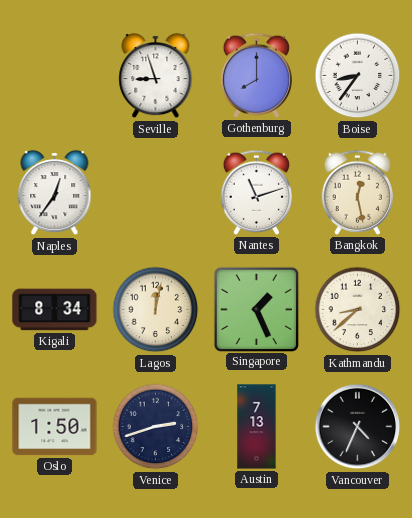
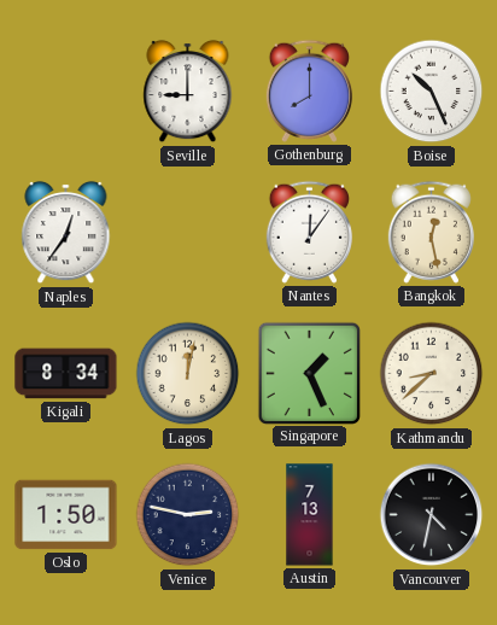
Seville: 8:57 -> 9:00 (188, 92)
Boise: 8:36 -> 10:26 (432, 92)
Nantes: 11:12 -> 12:06 (309, 232)
Venice: 2:42 -> 2:47 (188, 515)
Vancouver: 4:34 -> 4:32 (432, 515)
